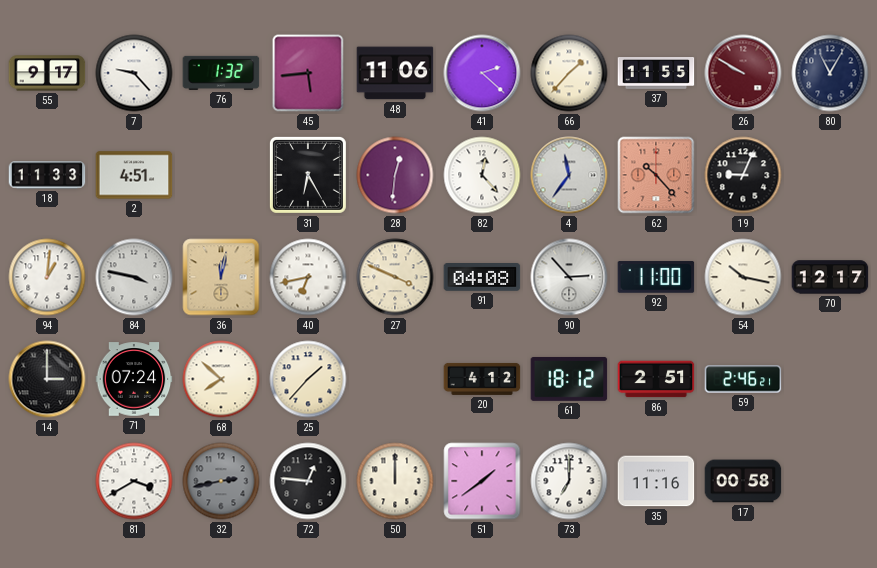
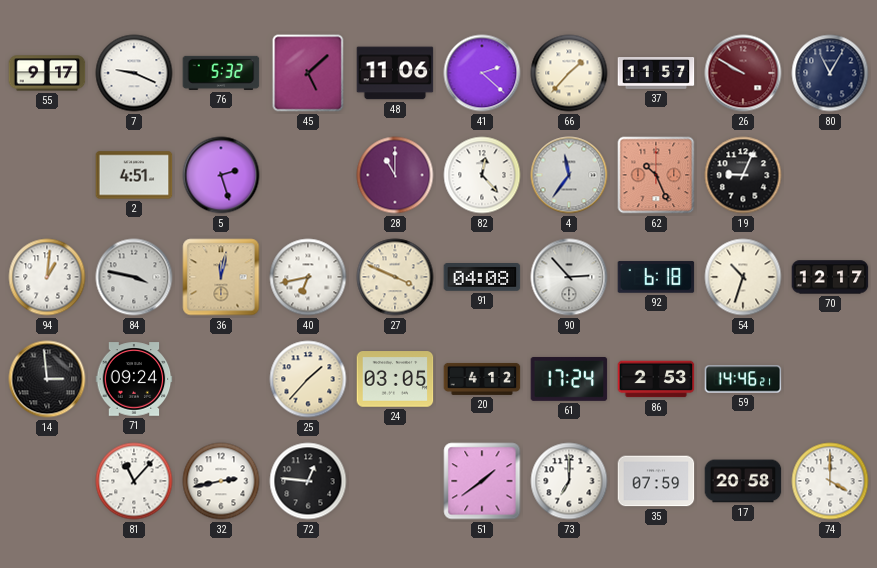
7: 9:23 -> 9:19 (134, 73)
76: 1:32 -> 5:32 (221, 73)
45: 5:44 -> 5:08 (308, 73)
37: 11:55 -> 11:57 (656, 74)
18: 11:33 -> none (47, 175)
5: none -> 2:27 (221, 175)
31: 6:25 -> none (308, 175)
28: 12:31 -> 11:00 (395, 175)
62: 10:23 -> 10:26 (656, 175)
92: 11:00 -> 6:18 (656, 277)
54: 10:17 -> 10:33 (743, 277)
14: 3:00 -> 2:59 (47, 379)
71: 07:24 -> 09:24 (134, 379)
68: 7:52 -> none (221, 379)
24: none -> 03:05 (395, 379)
61: 18:12 -> 17:24 (569, 379)
86: 2:51 -> 2:53 (656, 379)
59: 2:46 -> 14:46 (743, 379)
81: 3:40 -> 11:07 (134, 481)
32 dial: grey -> white (221, 481)
50: 12:00 -> none (395, 481)
35: 11:16 -> 07:59 (656, 481)
17: 00:58 -> 20:58 (743, 481)
74: none -> 4:00 (830, 481)
